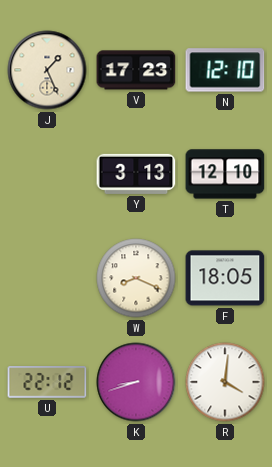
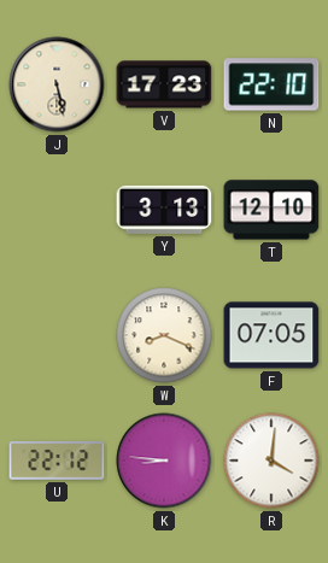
J: 1:26 -> 5:28 (57, 84)
N: 12:10 -> 22:10 (271, 84)
F: 18:05 -> 07:05 (271, 335)
K: 8:42 -> 8:46 (164, 461)
